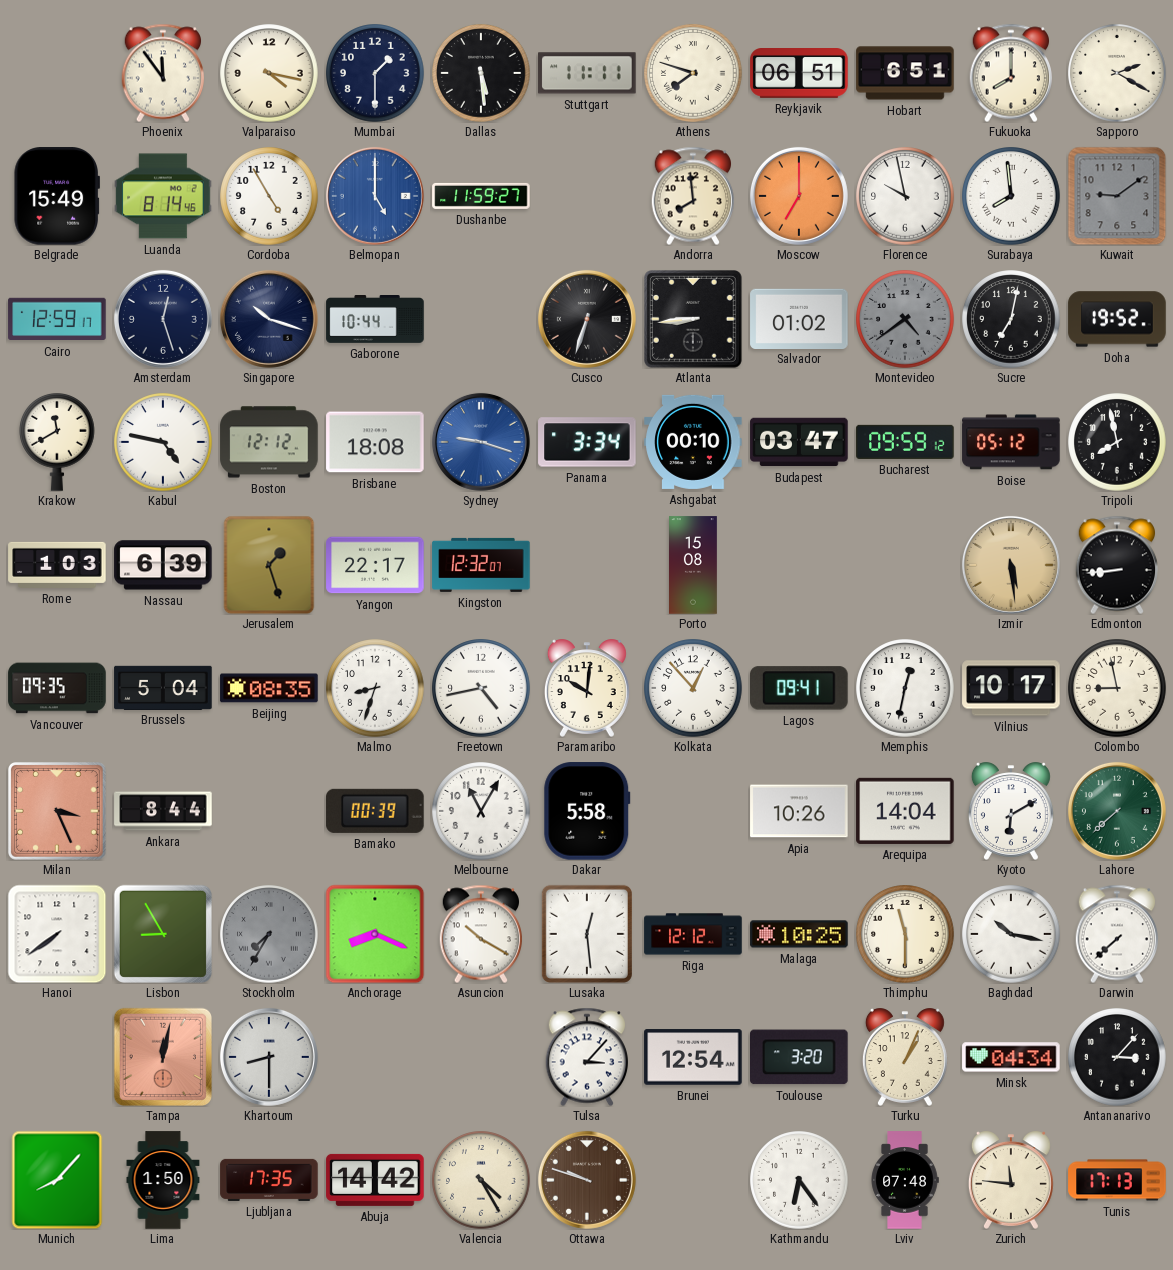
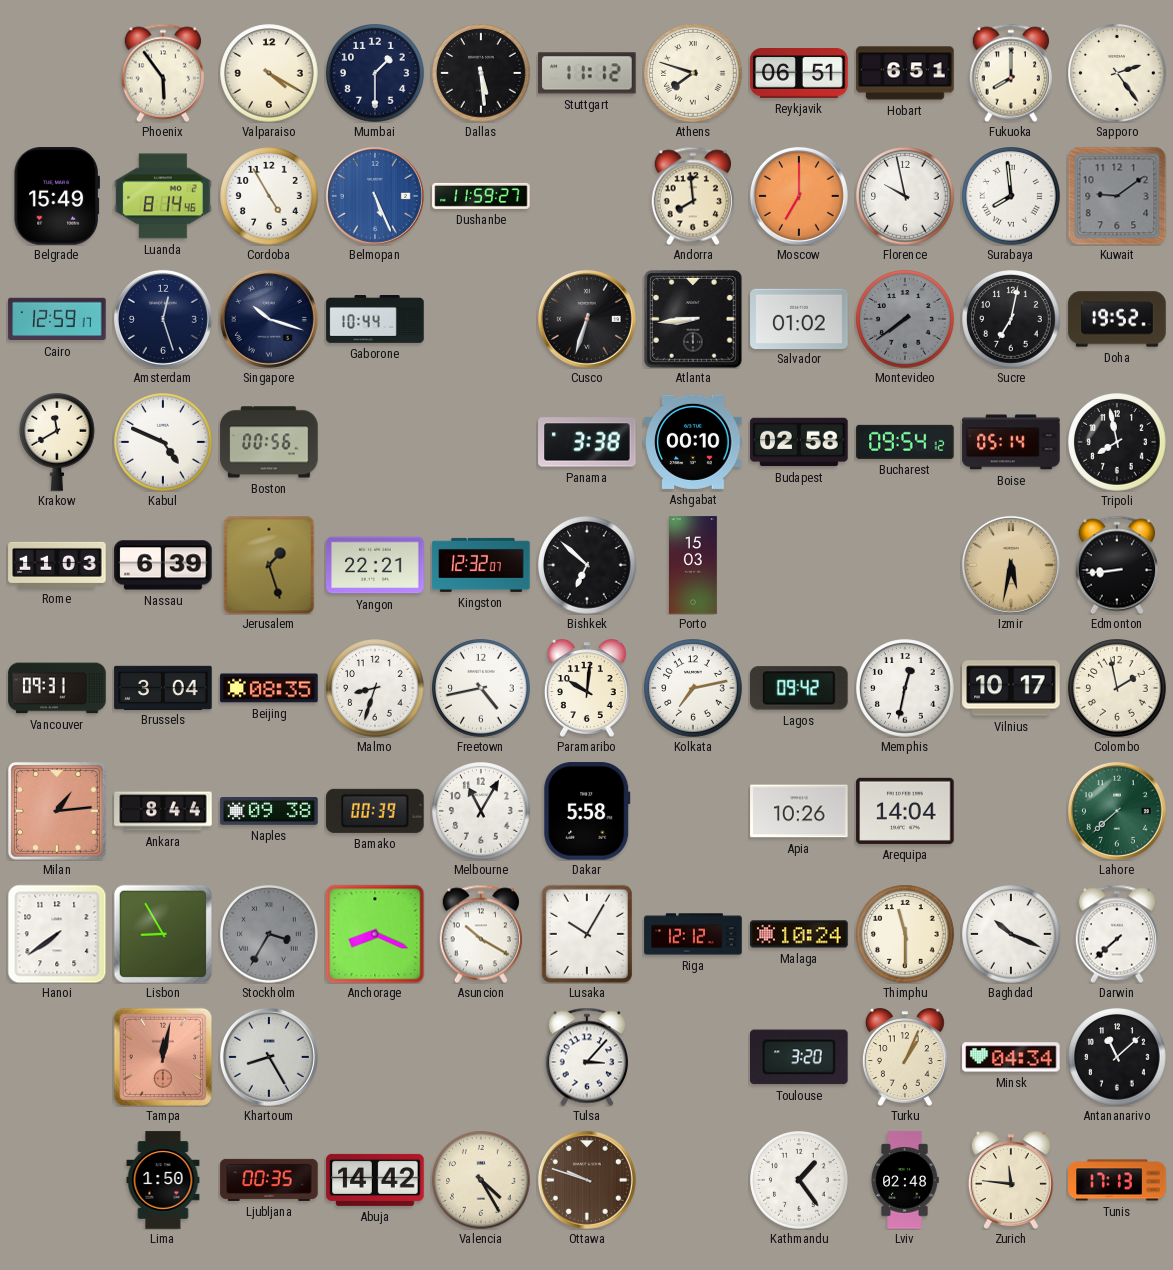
Phoenix: 11:54 -> 5:54 (162, 73)
Valparaiso: 4:17 -> 4:20 (269, 73)
Stuttgart: 11:11 -> 11:12 (587, 73)
Sapporo: 2:20 -> 2:24 (1117, 73)
Belmopan: 5:00 -> 5:26 (375, 196)
Montevideo: 4:39 -> 7:39 (905, 319)
Kabul: 4:47 -> 4:49 (163, 442)
Boston: 12:12 -> 00:56 (269, 442)
Brisbane: 18:08 -> none (375, 442)
Sydney: 9:18 -> none (481, 442)
Panama: 3:34 -> 3:38 (587, 442)
Budapest: 03:47 -> 02:58 (799, 442)
Bucharest: 09:59 -> 09:54 (905, 442)
Boise: 05:12 -> 05:14 (1011, 442)
Rome: 1:03 -> 11:03 (57, 565)
Yangon: 22:17 -> 22:21 (375, 565)
Bishkek: none -> 6:52 (587, 565)
Porto: 15:08 -> 15:03 (694, 565)
Izmir: 5:29 -> 5:32 (1011, 565)
Vancouver: 09:35 -> 09:31 (57, 688)
Brussels: 5:04 -> 3:04 (163, 687)
Kolkata: 12:53 -> 7:13 (693, 688)
Lagos: 09:41 -> 09:42 (800, 688)
Colombo: 8:58 -> 1:58 (1117, 688)
Milan: 3:26 -> 1:14 (58, 812)
Naples: none -> 09:38 (269, 812)
Kyoto: 6:10 -> none (1011, 811)
Stockholm: 7:35 -> 3:35 (269, 934)
Lusaka: 12:29 -> 10:05 (587, 934)
Malaga: 10:25 -> 10:24 (799, 934)
Baghdad: 10:17 -> 10:19 (1011, 934)
Khartoum: 8:30 -> 8:25 (269, 1057)
Brunei: 12:54 -> none (693, 1057)
Antananarivo: 3:07 -> 11:08 (1117, 1057)
Munich: 8:07 -> none (57, 1180)
Ljubljana: 17:35 -> 00:35 (269, 1180)
Kathmandu: 6:24 -> 1:24 (799, 1180)
Lviv: 07:48 -> 02:48 (905, 1180)
